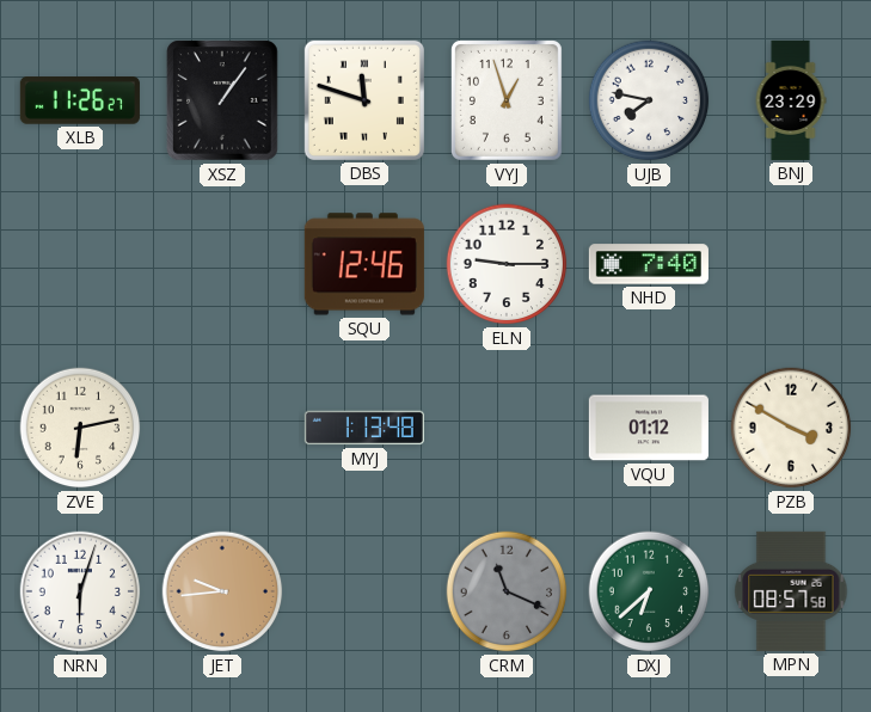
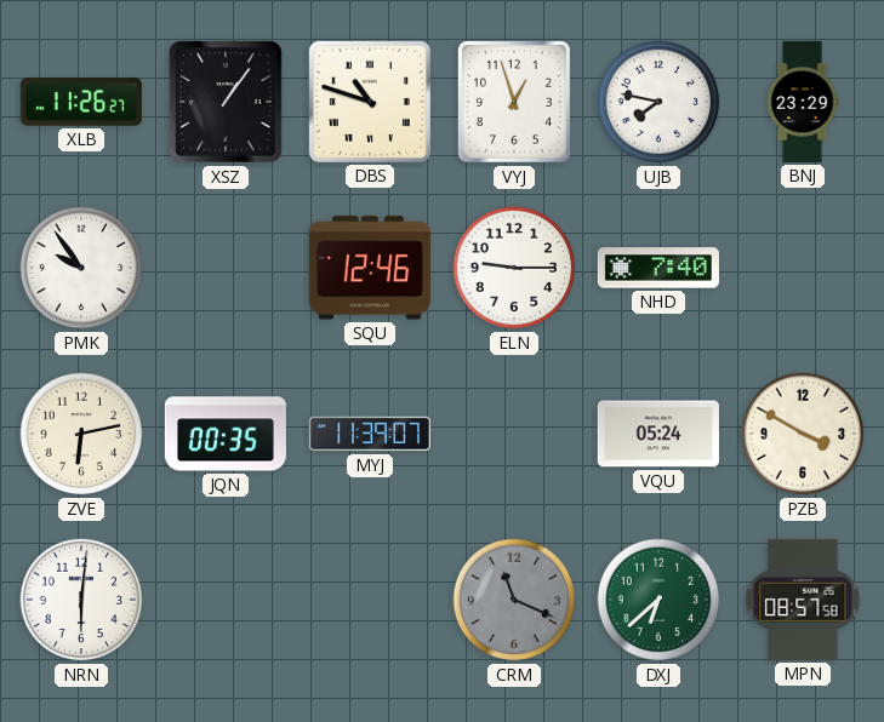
DBS: 11:48 -> 10:48 (370, 102)
PMK: none -> 9:54 (81, 268)
JQN: none -> 00:35 (226, 434)
MYJ: 1:13 -> 11:39 (370, 434)
VQU: 01:12 -> 05:24 (658, 434)
NRN: 6:03 -> 6:01 (81, 600)
JET: 9:44 -> none (222, 591)
